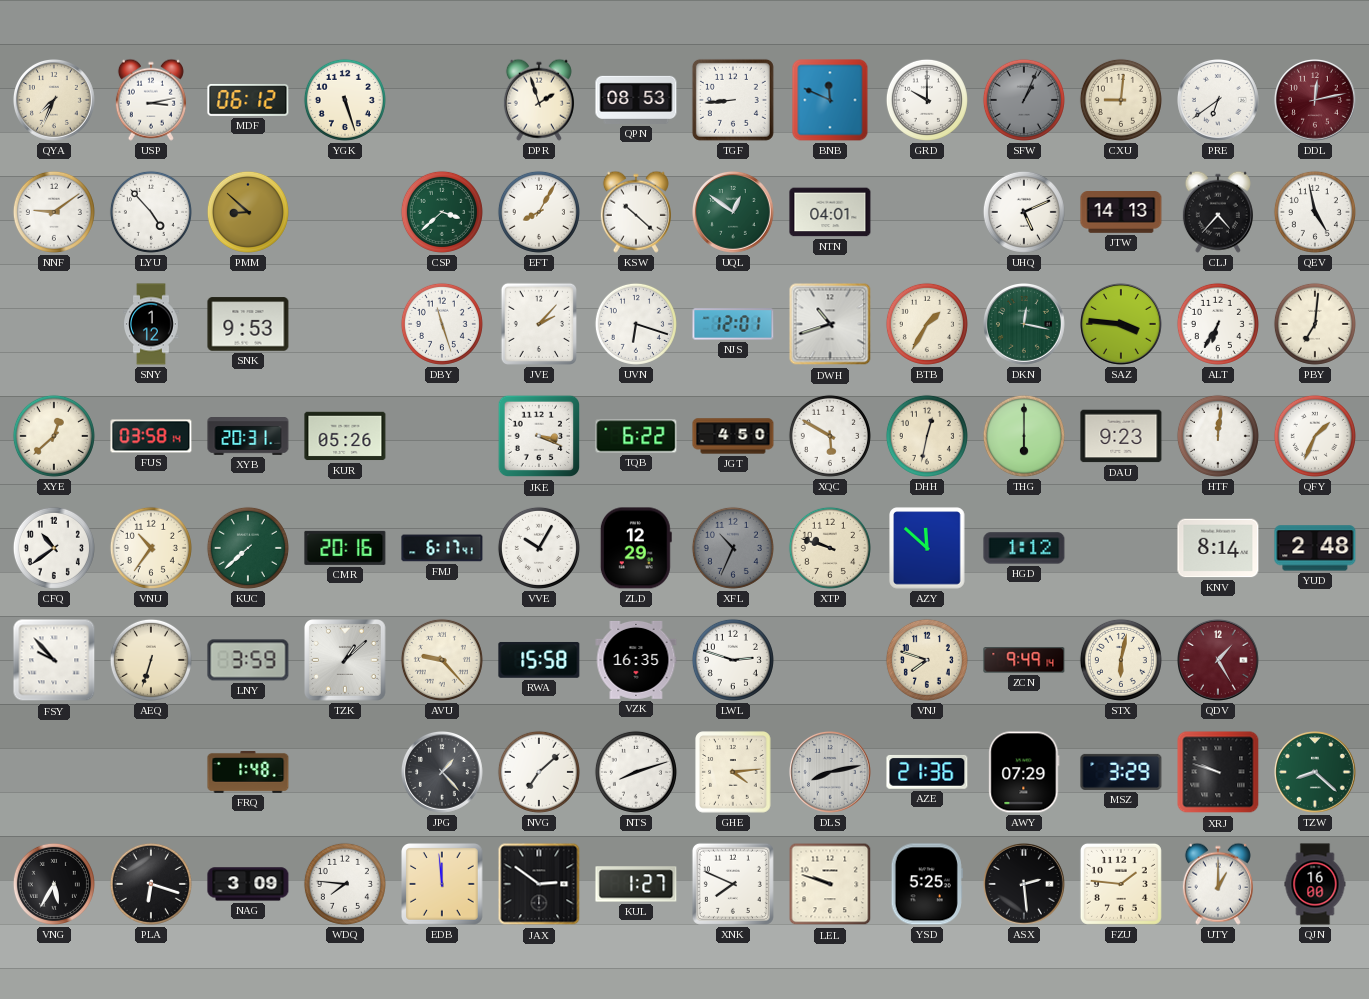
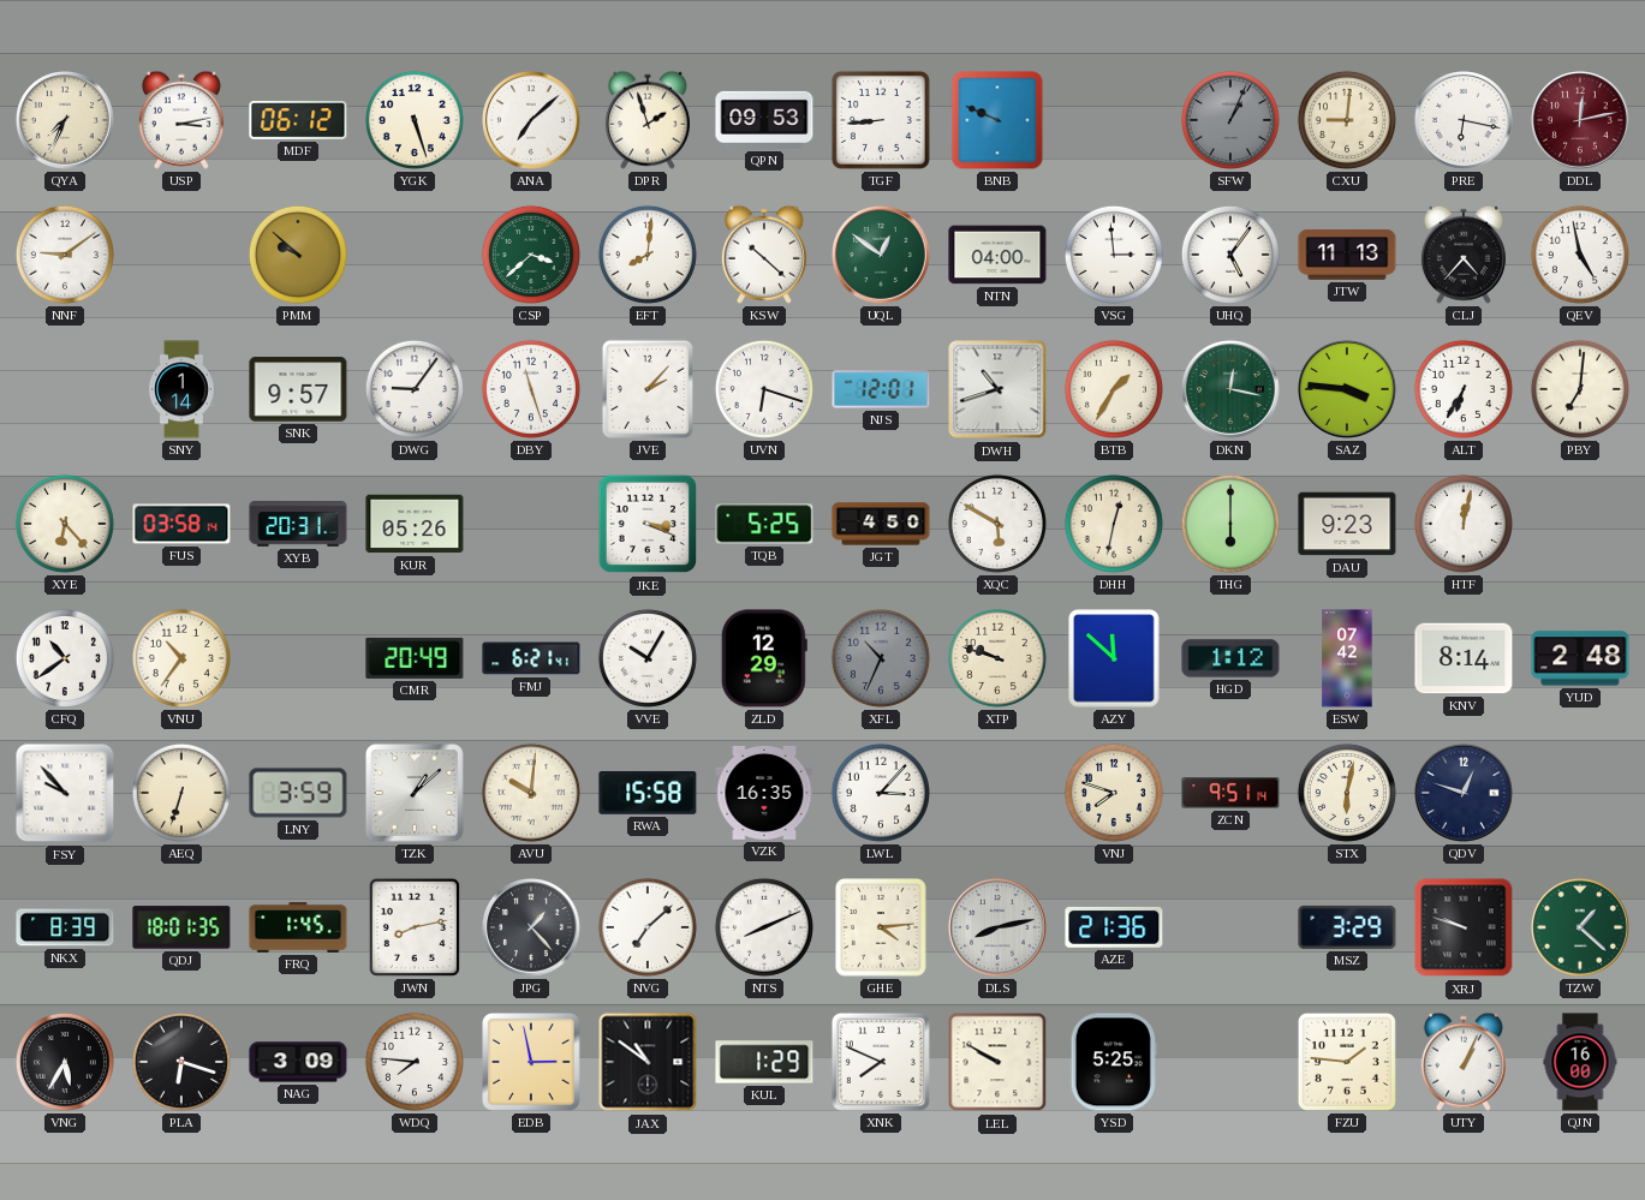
ANA: none -> 7:08 (532, 121)
QPN: 08:53 -> 09:53 (764, 120)
BNB: 11:49 -> 9:49 (997, 120)
GRD: 10:00 -> none (927, 100)
PRE: 6:39 -> 6:17 (1465, 121)
LYU: 4:53 -> none (151, 212)
PMM: 8:52 -> 9:52 (298, 255)
EFT: 8:05 -> 8:01 (648, 255)
NTN: 04:01 -> 04:00 (997, 255)
VSG: none -> 2:59 (1114, 255)
UHQ: 5:11 -> 5:06 (1230, 255)
JTW: 14:13 -> 11:13 (1347, 255)
SNY: 1:12 -> 1:14 (181, 389)
SNK: 9:53 -> 9:57 (298, 389)
DWG: none -> 9:06 (415, 389)
XYE: 12:38 -> 6:23 (65, 524)
TQB: 6:22 -> 5:25 (764, 524)
HTF: 12:01 -> 12:02 (1464, 524)
QFY: 1:34 -> none (1315, 436)
KUC: 7:38 -> none (248, 548)
CMR: 20:16 -> 20:49 (415, 658)
FMJ: 6:17 -> 6:21 (531, 658)
ESW: none -> 07:42 (1347, 658)
AVU: 9:23 -> 10:01 (531, 793)
LWL: 2:48 -> 3:07 (881, 793)
ZCN: 9:49 -> 9:51 (1230, 793)
QDV: 1:25 -> 12:48 (1465, 794)
QDV dial: burgundy -> navy (1465, 794)
NKX: none -> 8:39 (65, 927)
QDJ: none -> 18:01 (181, 927)
FRQ: 1:48 -> 1:45 (298, 929)
JWN: none -> 8:13 (415, 927)
NTS: 8:12 -> 8:11 (764, 927)
AWY: 07:29 -> none (1024, 772)
TZW: 8:22 -> 1:22 (1581, 929)
EDB: 11:59 -> 2:58 (532, 1063)
JAX: 2:51 -> 10:51 (648, 1062)
KUL: 1:27 -> 1:29 (764, 1062)
LEL: 9:48 -> 9:50 (997, 1062)
ASX: 2:29 -> none (1025, 885)
UTY: 1:00 -> 1:04 (1464, 1062)
